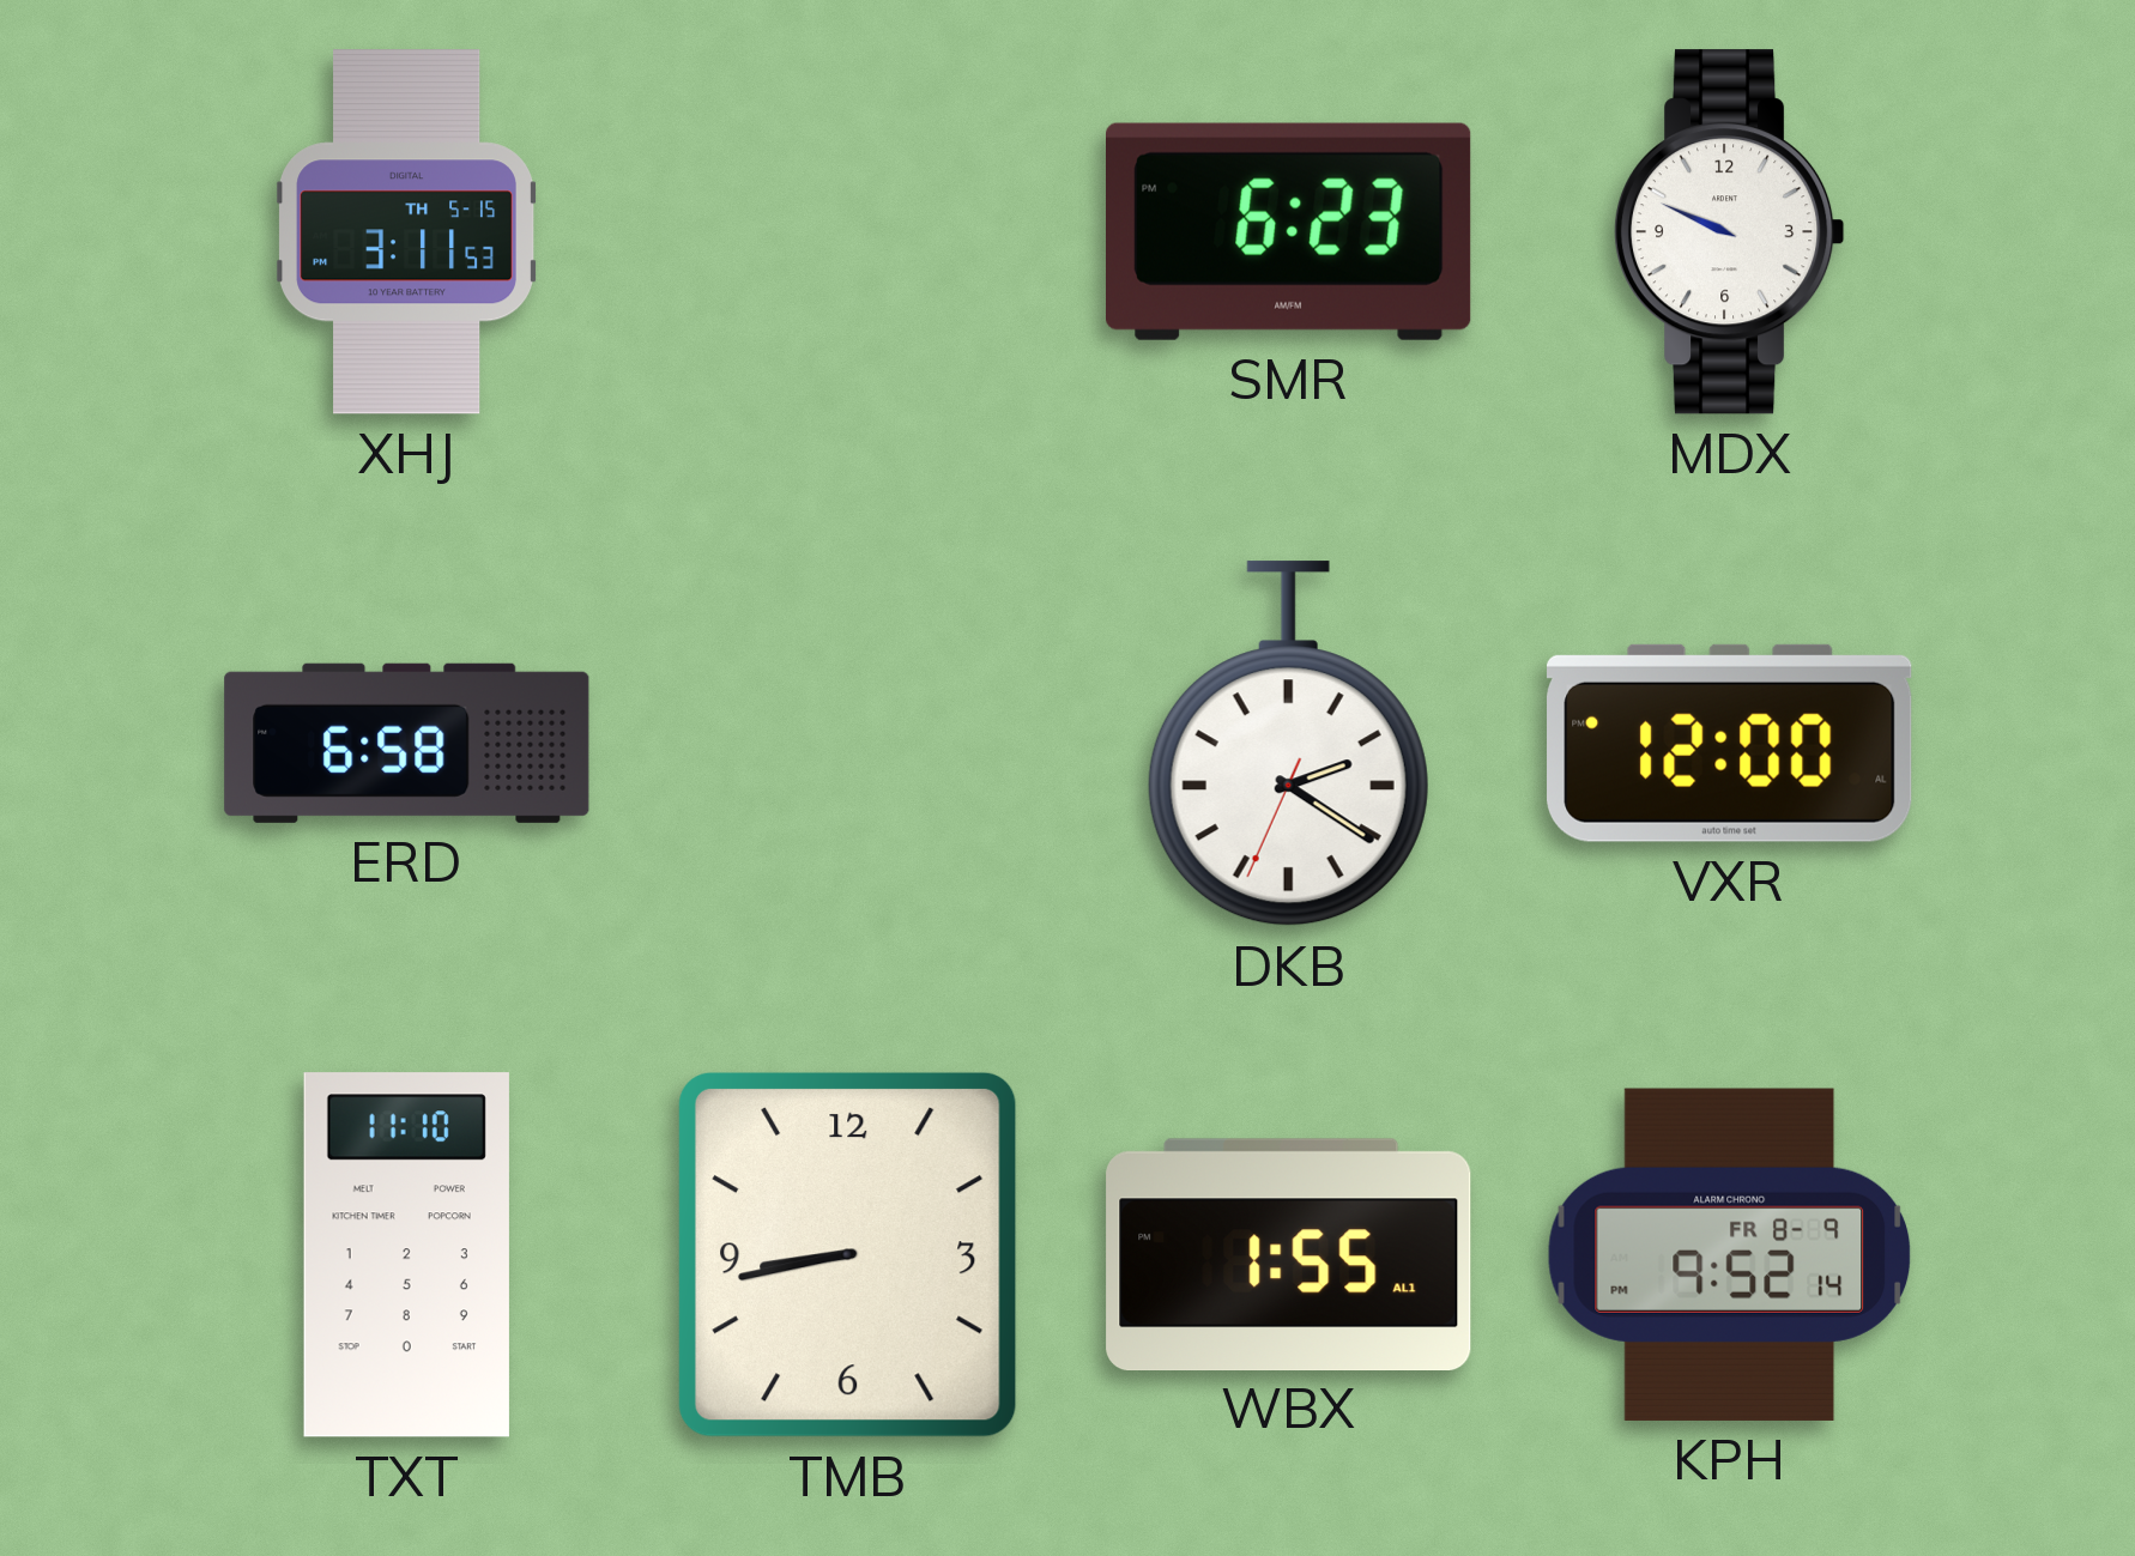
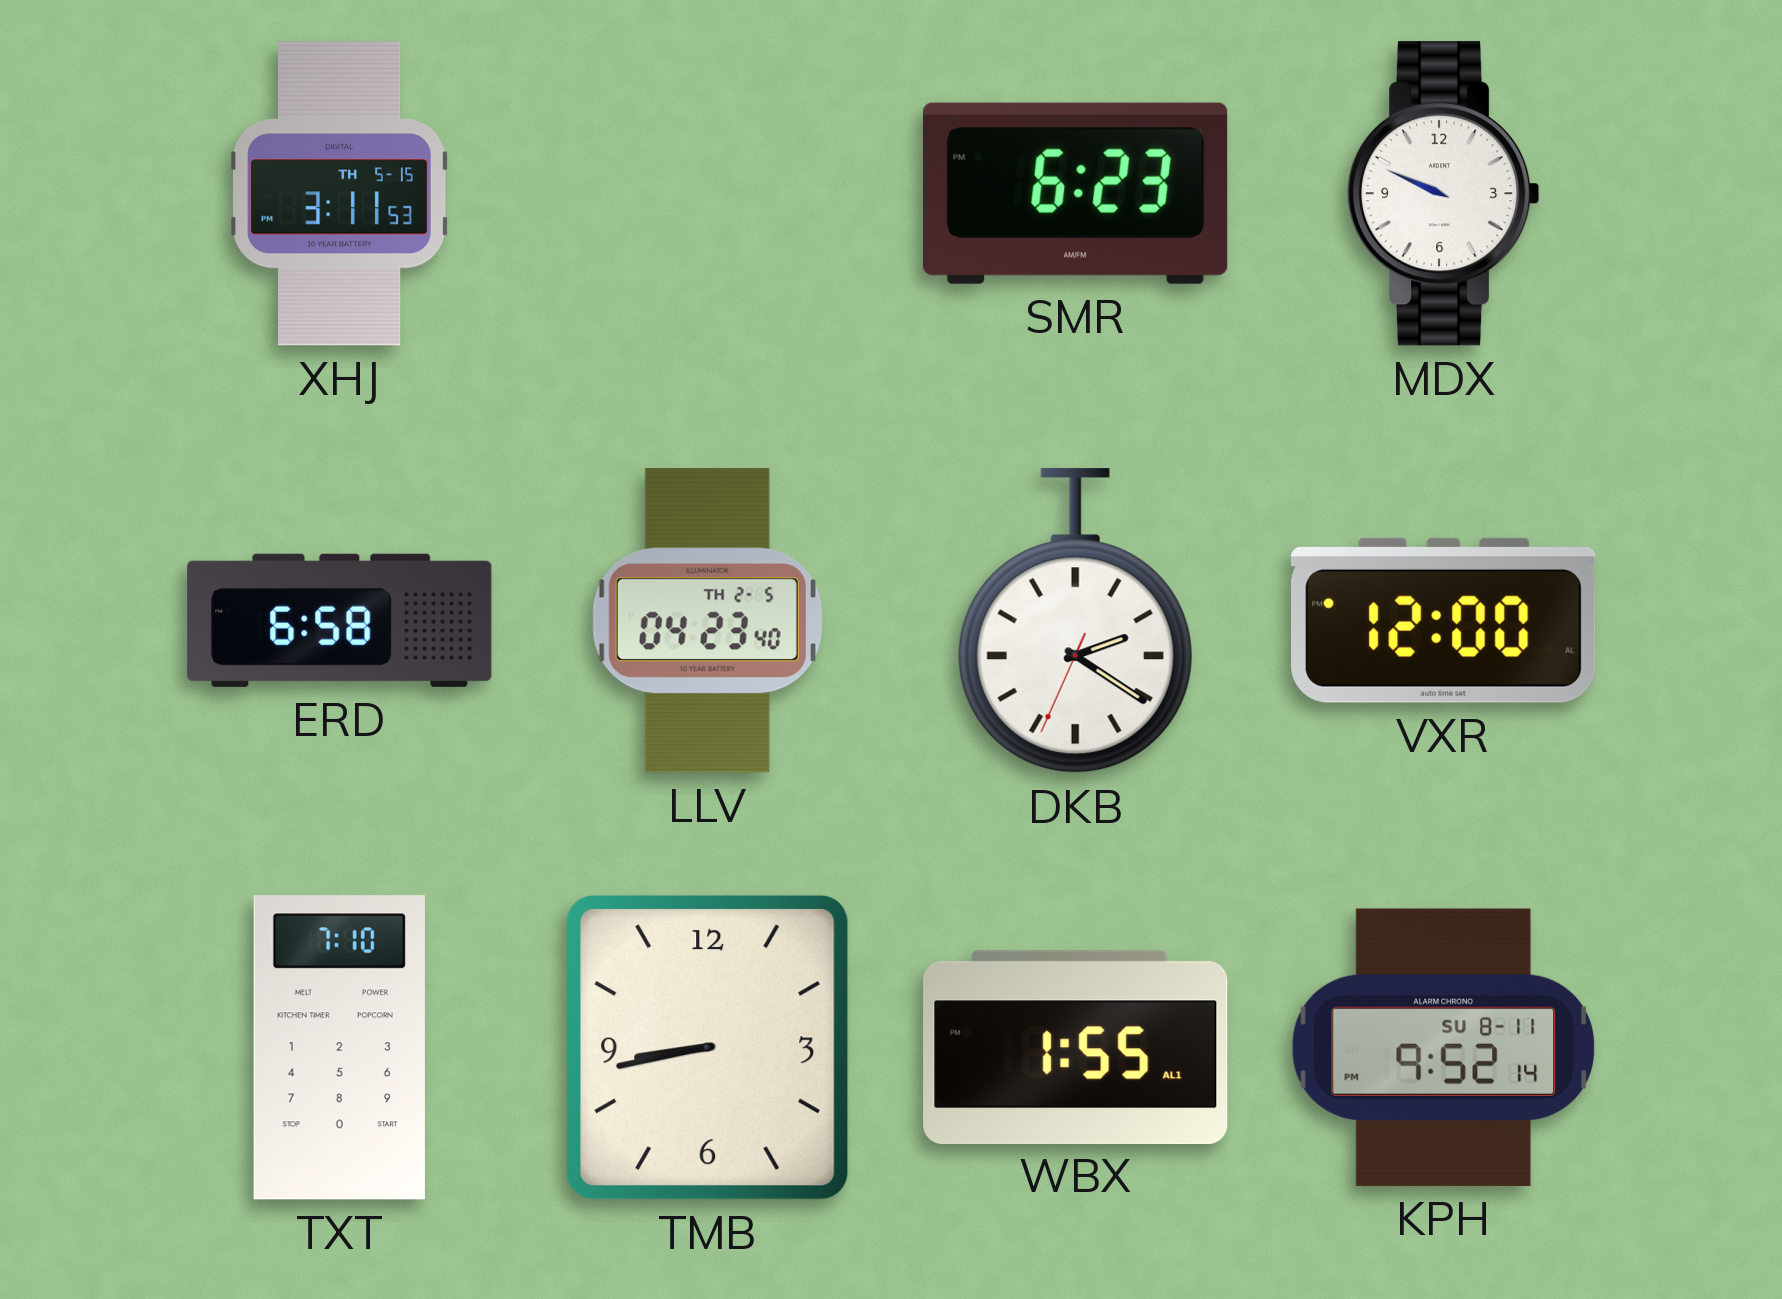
LLV: none -> 04:23 (707, 621)
TXT: 11:10 -> 7:10 (339, 1048)
KPH date: FR 8-9 -> SU 8-11 (1444, 1047)
